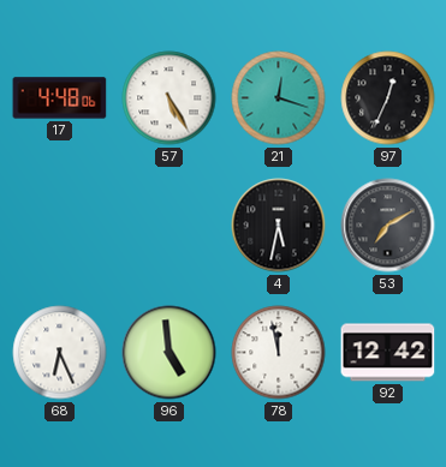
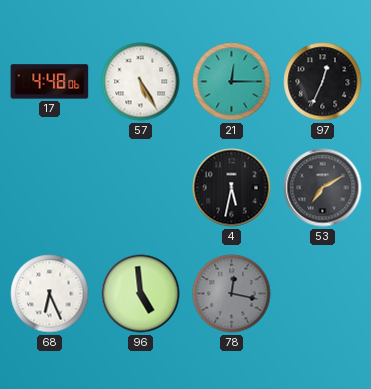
21: 12:18 -> 12:15 (232, 82)
78: 11:58 -> 12:17 (232, 294)
78 dial: white -> grey (232, 294)
92: 12:42 -> none (388, 353)
